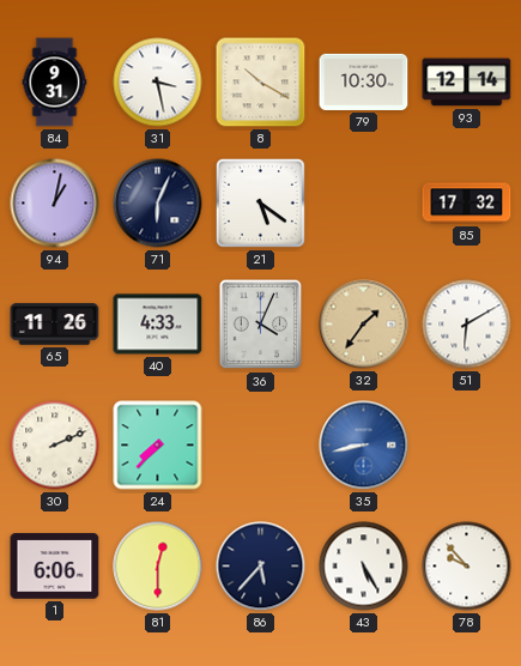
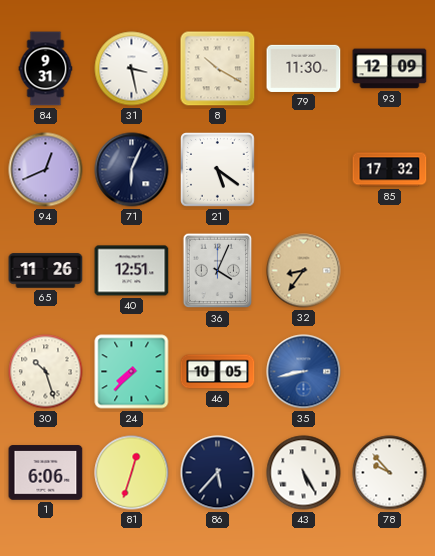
79: 10:30 -> 11:30 (304, 68)
93: 12:14 -> 12:09 (390, 69)
94: 1:02 -> 12:41 (46, 170)
40: 4:33 -> 12:51 (132, 271)
32: 1:36 -> 8:36 (304, 271)
51: 6:10 -> none (467, 325)
30: 2:11 -> 10:27 (46, 372)
46: none -> 10:05 (218, 372)
81: 12:30 -> 12:33 (132, 473)
